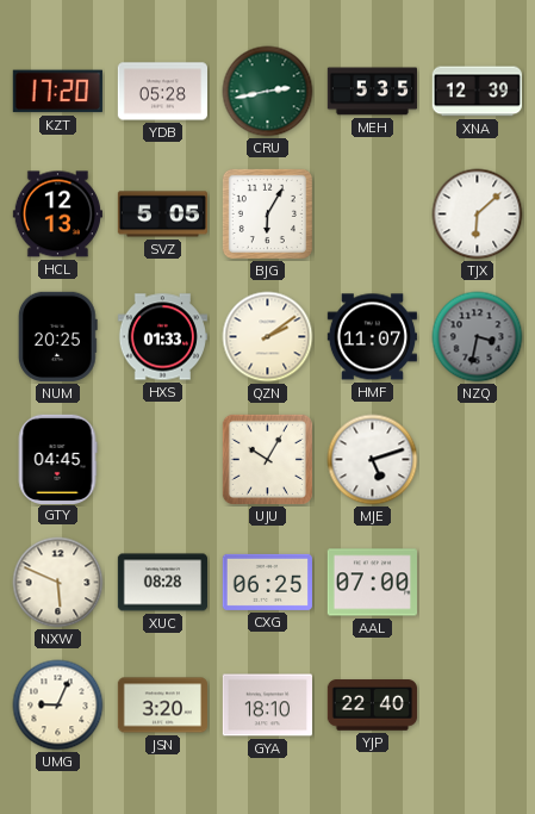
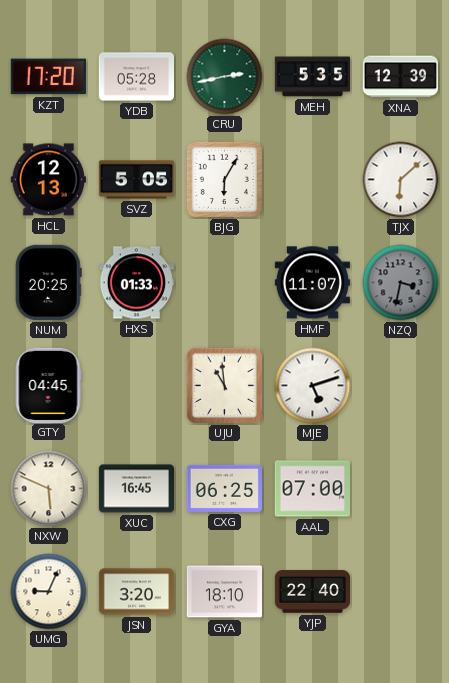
QZN: 2:09 -> none (268, 337)
UJU: 10:05 -> 10:59 (224, 385)
XUC: 08:28 -> 16:45 (136, 489)
